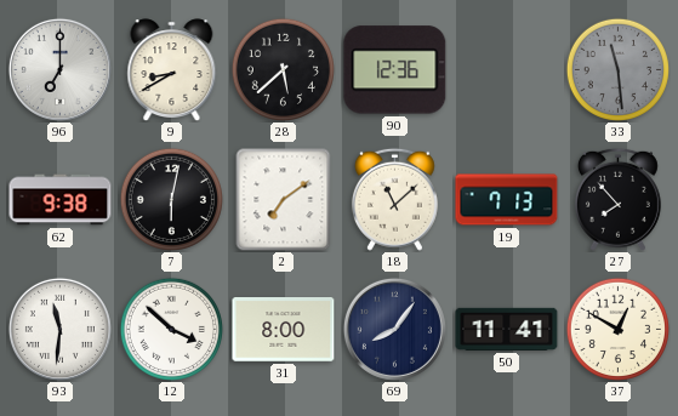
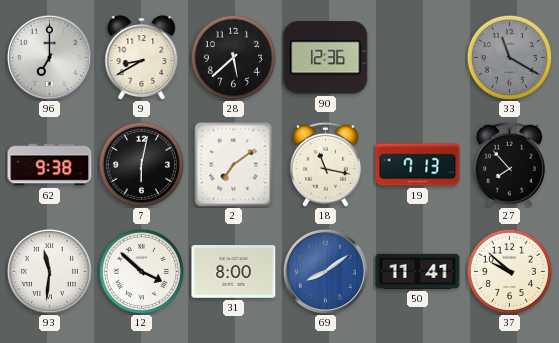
33: 11:29 -> 11:20 (509, 57)
18: 11:08 -> 11:17 (325, 164)
69: 8:06 -> 8:09 (325, 271)
69 dial: navy -> blue (325, 271)
37: 12:50 -> 9:52 (509, 271)
